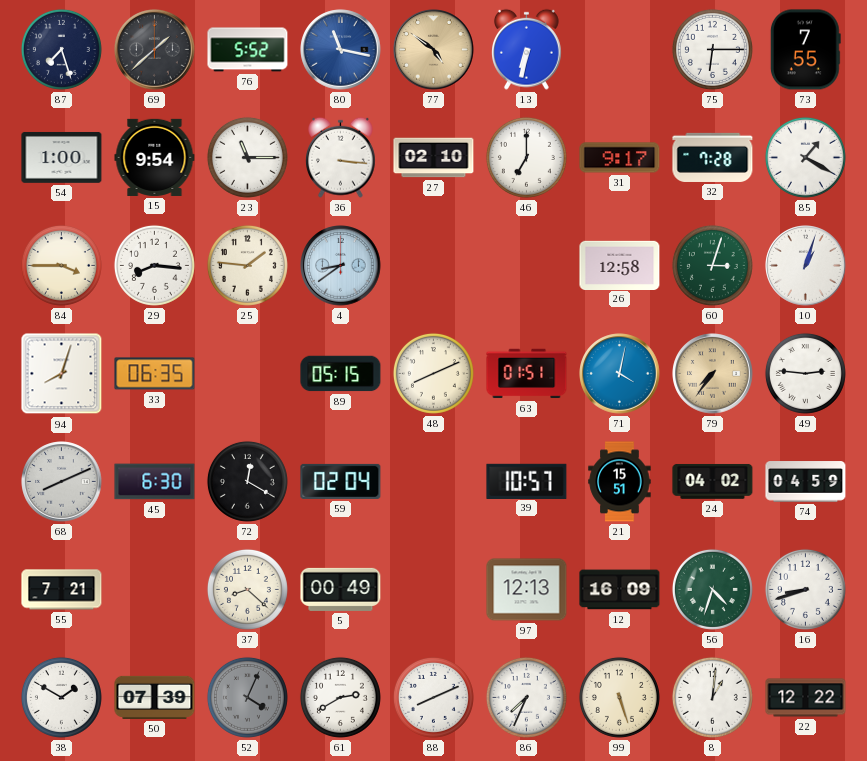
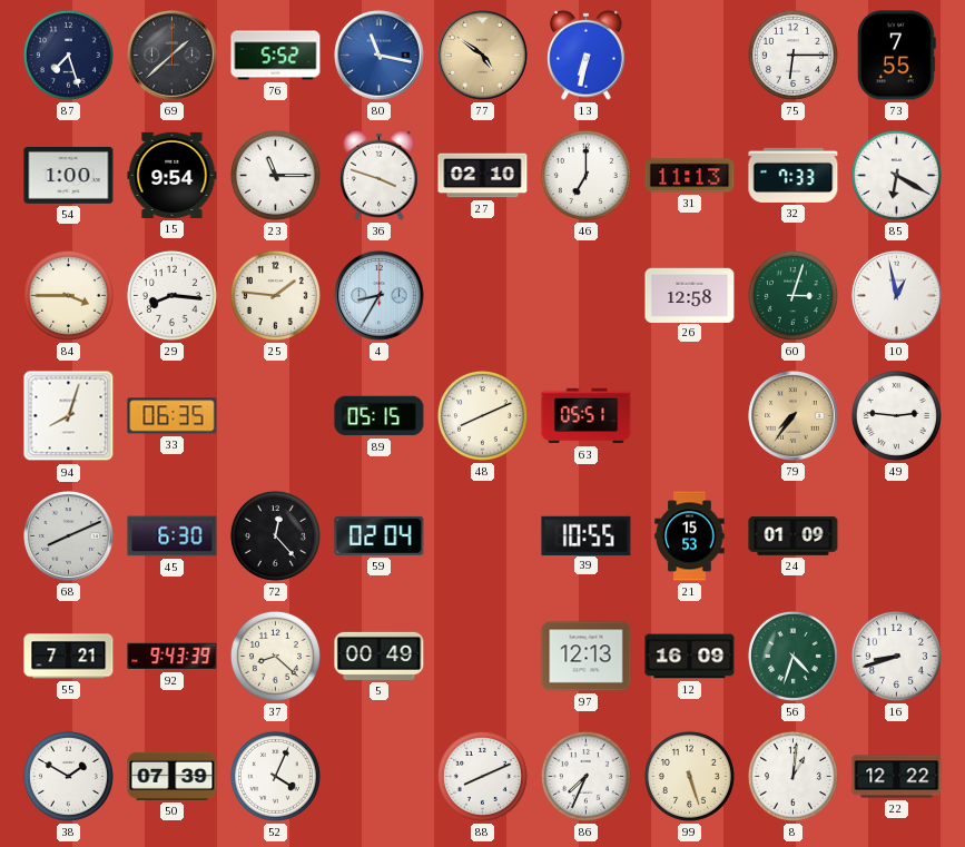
36: 3:16 -> 3:48 (380, 175)
31: 9:17 -> 11:13 (690, 176)
32: 7:28 -> 7:33 (794, 175)
85: 1:20 -> 6:20 (896, 175)
4: 8:39 -> 8:35 (380, 296)
10: 1:03 -> 12:58 (897, 296)
63: 01:51 -> 05:51 (587, 416)
71: 4:02 -> none (620, 374)
72: 12:20 -> 12:23 (275, 535)
39: 10:57 -> 10:55 (587, 535)
21: 15:51 -> 15:53 (690, 536)
24: 04:02 -> 01:09 (794, 536)
74: 04:59 -> none (806, 482)
92: none -> 9:43 (173, 657)
52 dial: grey -> white (275, 776)
61: 2:40 -> none (340, 697)
